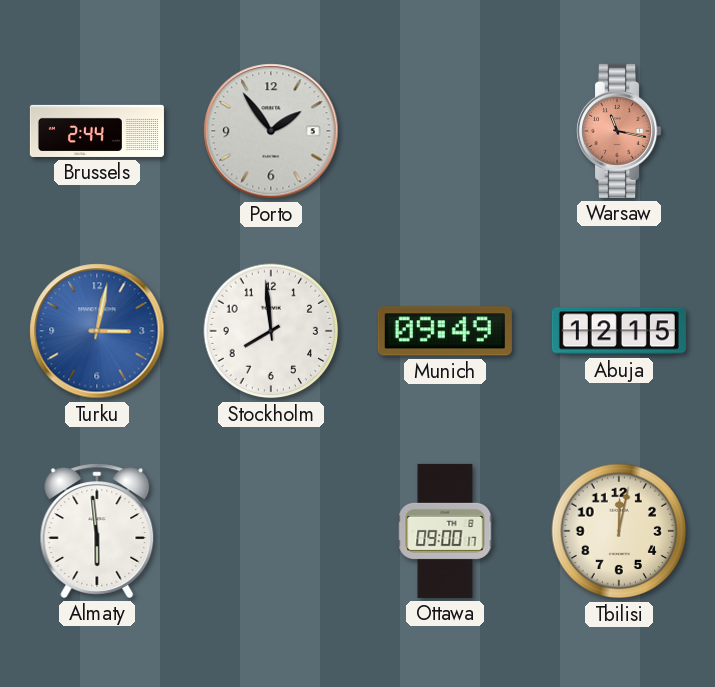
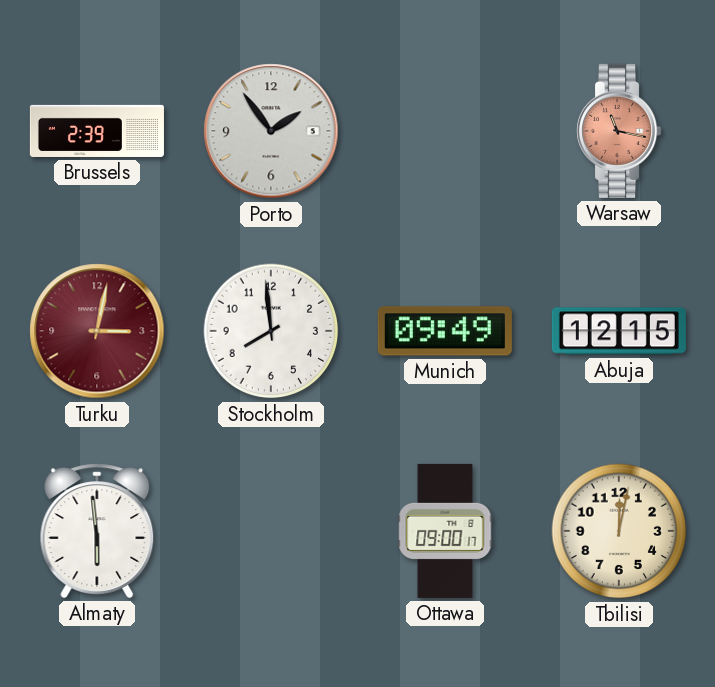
Brussels: 2:44 -> 2:39 (97, 131)
Turku dial: blue -> burgundy (97, 331)
